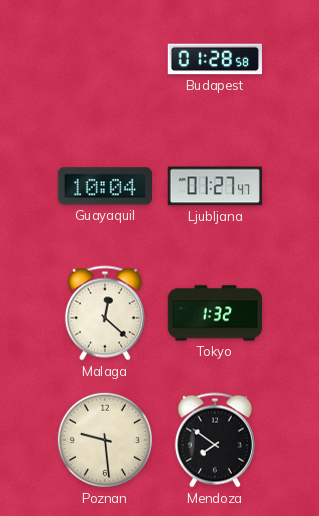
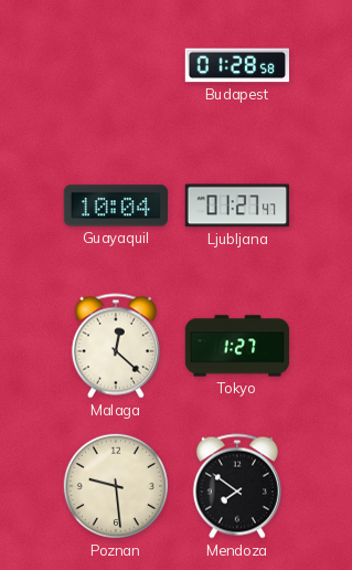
Tokyo: 1:32 -> 1:27 (237, 346)
